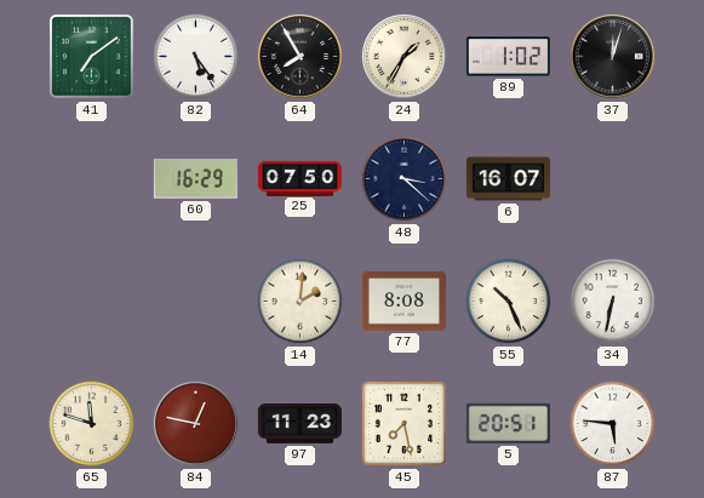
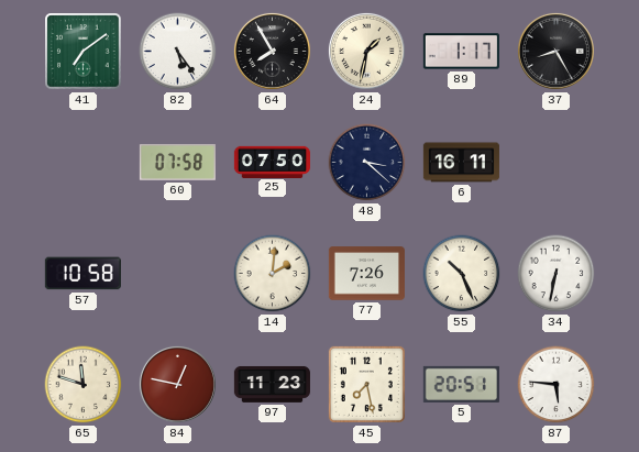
24: 1:35 -> 1:32 (366, 51)
89: 1:02 -> 1:17 (461, 52)
37: 12:03 -> 8:25 (555, 51)
60: 16:29 -> 07:58 (177, 162)
6: 16:07 -> 16:11 (461, 163)
57: none -> 10:58 (82, 274)
77: 8:08 -> 7:26 (366, 274)
